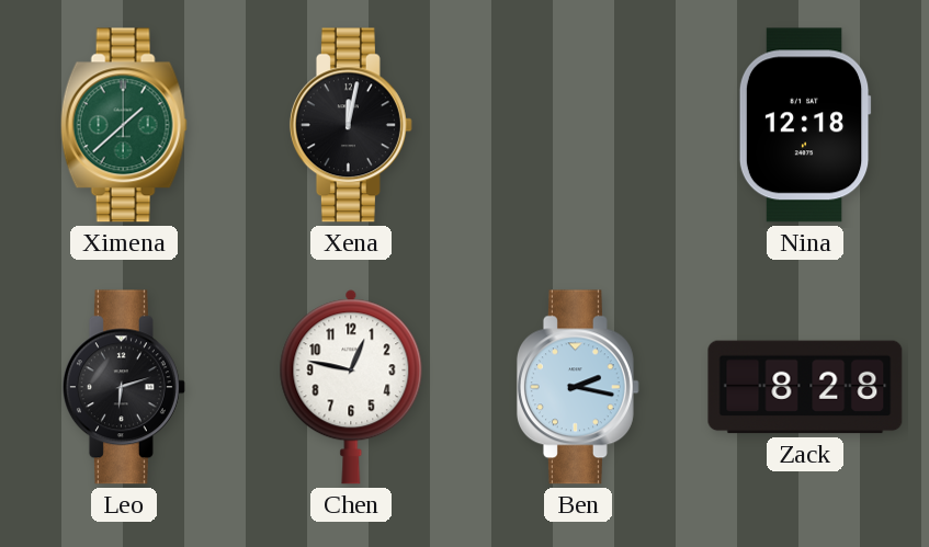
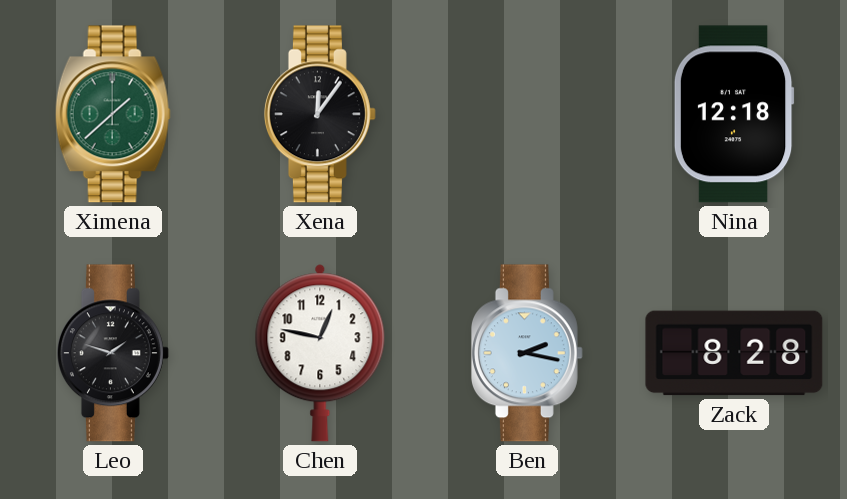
Xena: 12:02 -> 12:06 (320, 114)
Leo: 6:12 -> 1:48 (113, 353)
